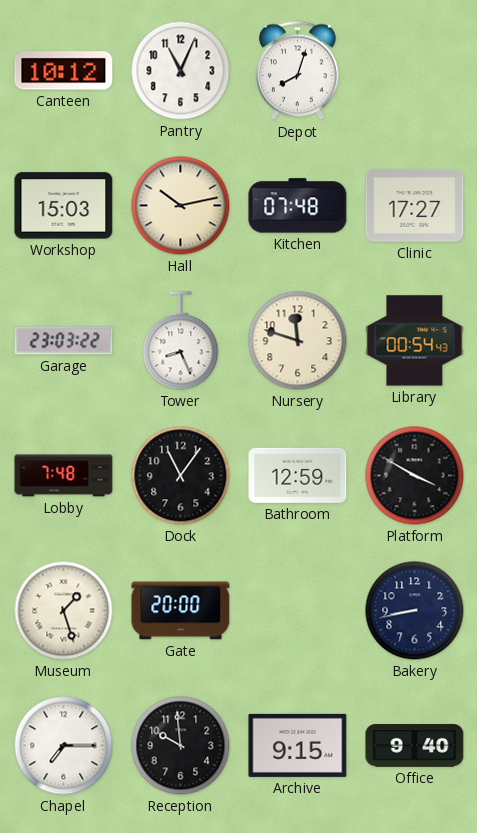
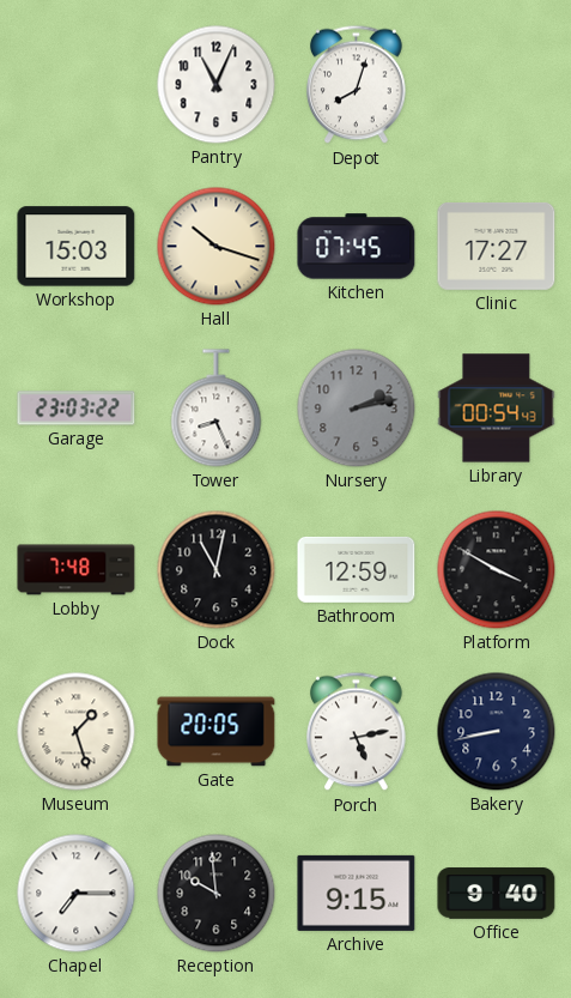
Canteen: 10:12 -> none (64, 71)
Hall: 10:13 -> 10:18 (217, 247)
Kitchen: 07:48 -> 07:45 (357, 247)
Nursery: 11:48 -> 2:13 (357, 409)
Nursery dial: cream -> grey (357, 409)
Dock: 11:06 -> 11:02 (217, 570)
Gate: 20:00 -> 20:05 (217, 732)
Porch: none -> 5:13 (357, 732)
